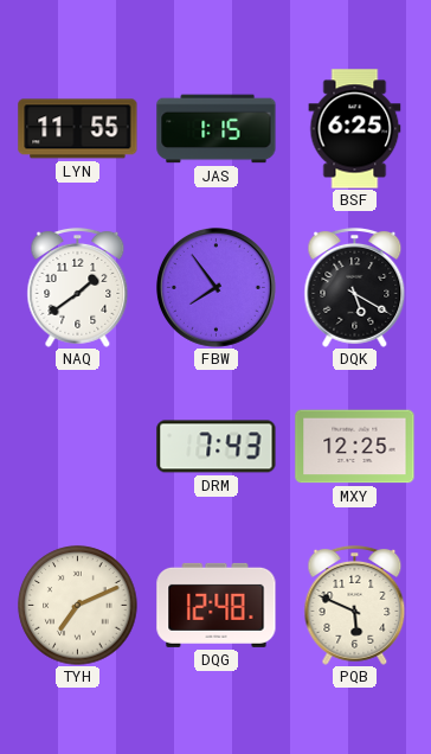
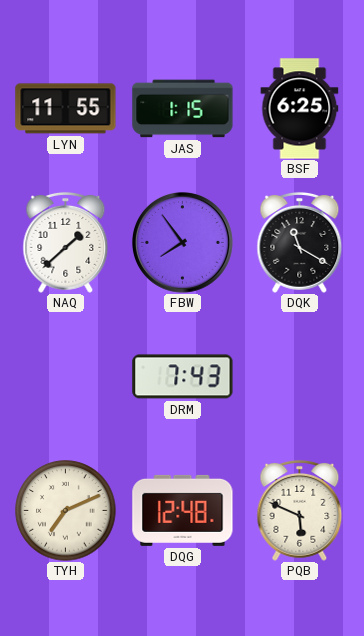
NAQ: 1:39 -> 1:38 (66, 242)
DQK: 5:20 -> 11:20 (300, 242)
MXY: 12:25 -> none (355, 447)
